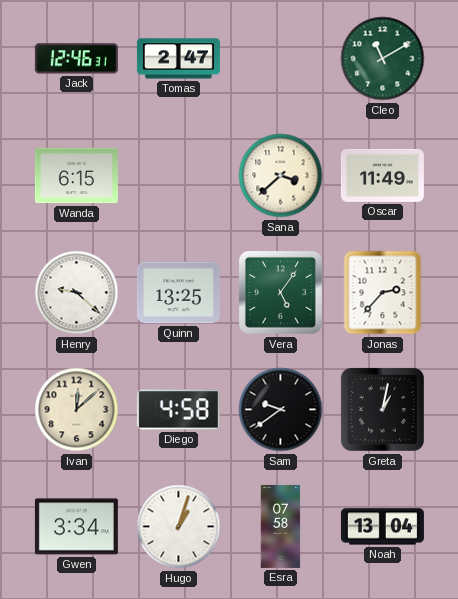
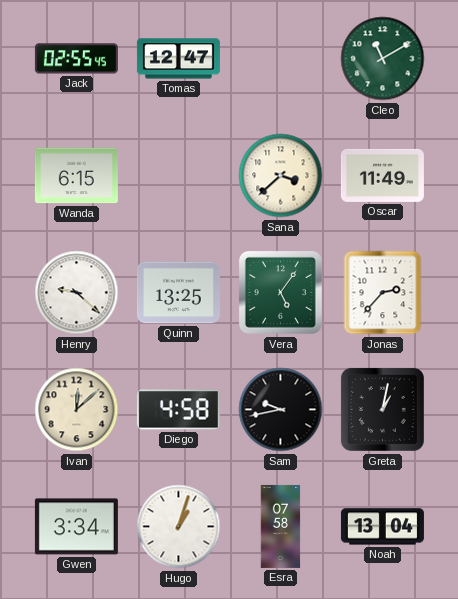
Jack: 12:46 -> 02:55 (76, 59)
Tomas: 2:47 -> 12:47 (178, 59)
Sam: 9:39 -> 9:43 (281, 410)
